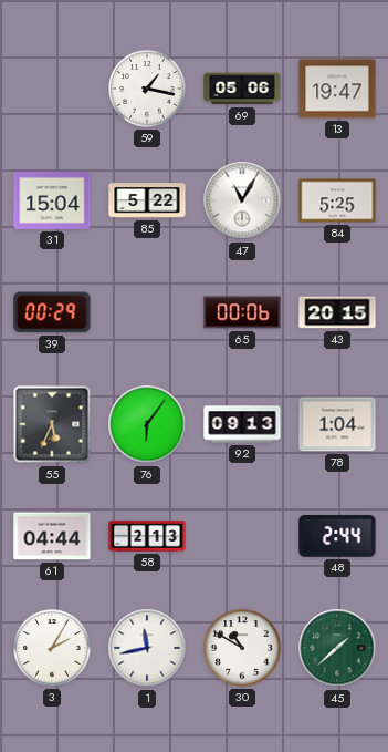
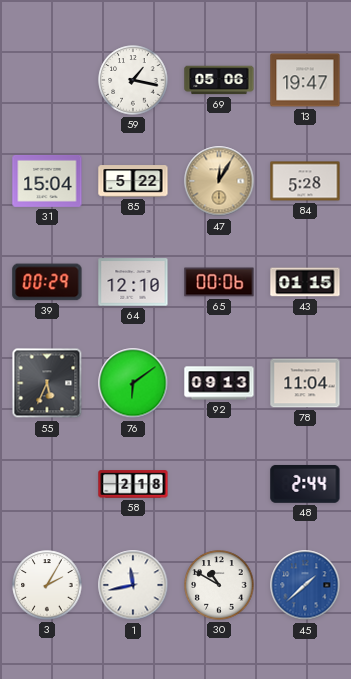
47: 11:05 -> 12:05 (219, 181)
47 dial: white -> champagne (219, 181)
84: 5:25 -> 5:28 (305, 181)
64: none -> 12:10 (133, 282)
43: 20:15 -> 01:15 (305, 282)
76: 6:06 -> 6:09 (133, 383)
78: 1:04 -> 11:04 (305, 383)
61: 04:44 -> none (52, 536)
58: 2:13 -> 2:18 (133, 484)
45 dial: green -> blue (305, 585)
